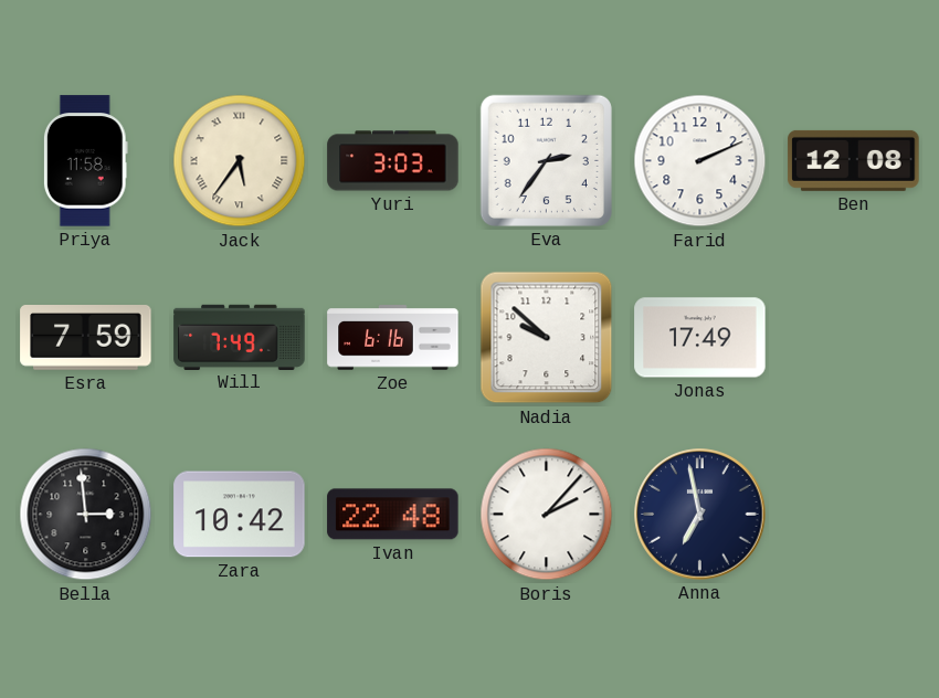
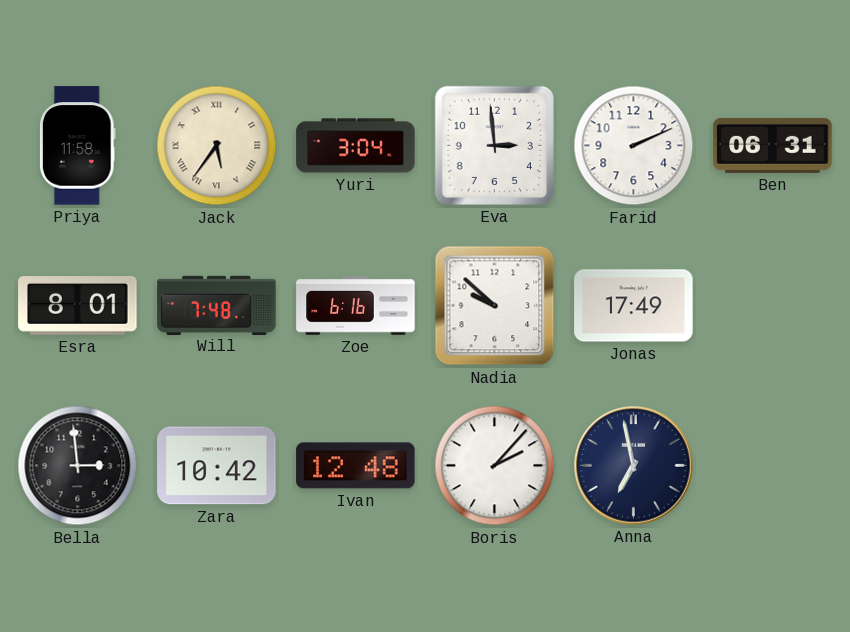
Yuri: 3:03 -> 3:04 (356, 146)
Eva: 2:36 -> 2:59 (494, 145)
Ben: 12:08 -> 06:31 (773, 145)
Esra: 7:59 -> 8:01 (78, 306)
Will: 7:49 -> 7:48 (217, 305)
Ivan: 22:48 -> 12:48 (356, 466)
